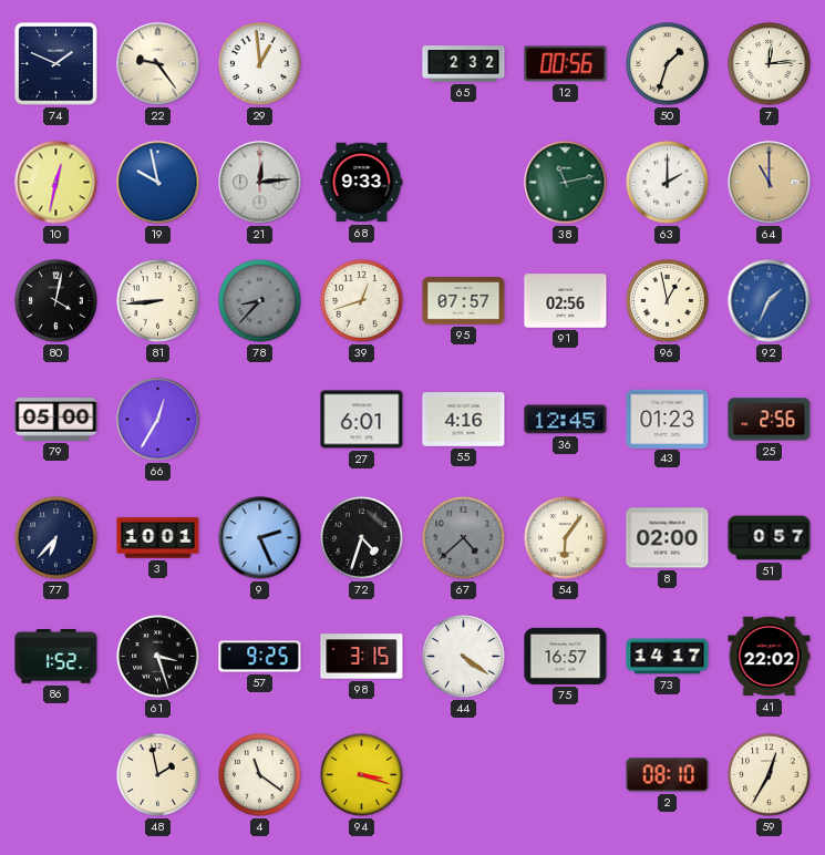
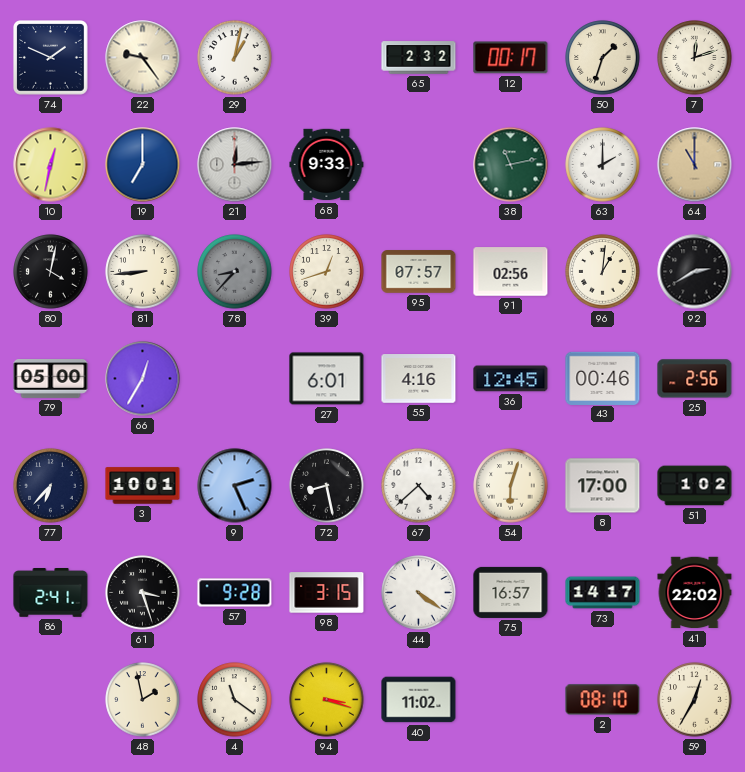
29: 12:59 -> 1:02 (235, 58)
12: 00:56 -> 00:17 (511, 58)
7: 12:14 -> 12:12 (695, 58)
19: 9:58 -> 7:00 (143, 165)
96: 12:58 -> 1:01 (603, 272)
92: 1:34 -> 2:40 (695, 272)
92 dial: blue -> black (695, 272)
43: 01:23 -> 00:46 (603, 378)
72: 4:33 -> 8:28 (327, 486)
67 dial: grey -> white (419, 486)
54: 6:06 -> 6:03 (511, 486)
8: 02:00 -> 17:00 (603, 486)
51: 0:57 -> 1:02 (695, 486)
86: 1:52 -> 2:41 (51, 593)
57: 9:25 -> 9:28 (235, 593)
40: none -> 11:02 (419, 700)
